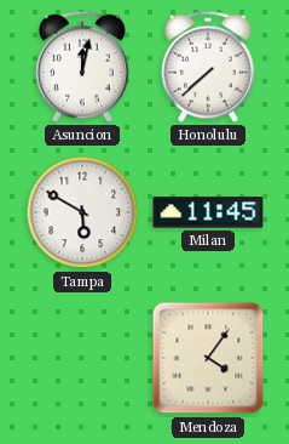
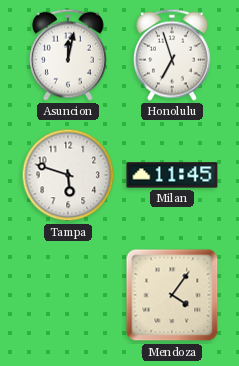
Honolulu: 7:38 -> 6:57 (172, 55)
Tampa: 5:50 -> 5:48 (68, 175)
